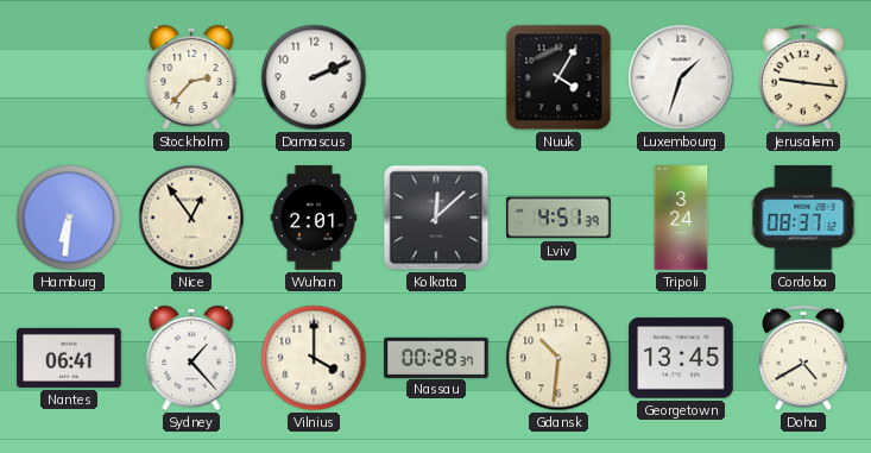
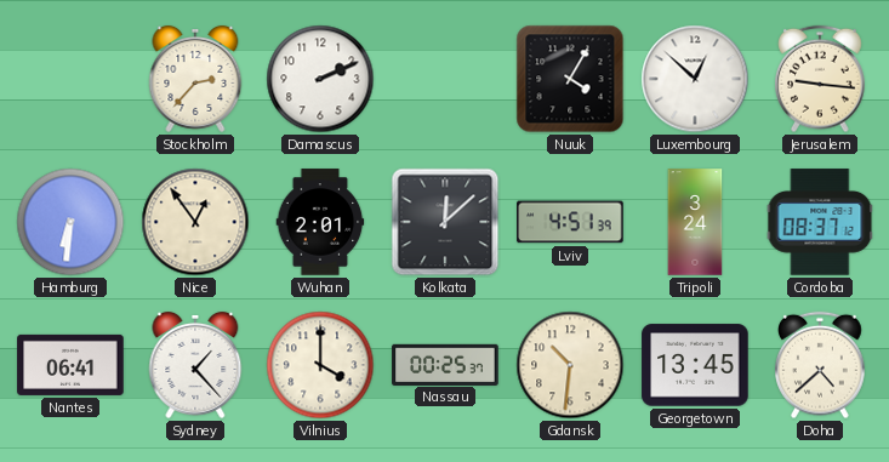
Luxembourg: 1:33 -> 12:52 (695, 79)
Nassau: 00:28 -> 00:25 (445, 364)
Doha: 4:40 -> 4:38 (821, 365)
